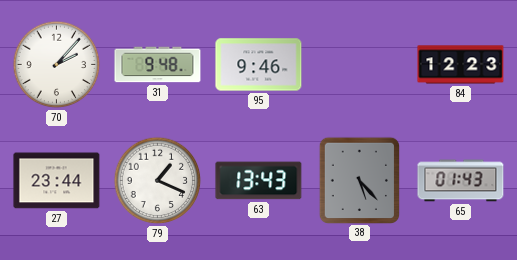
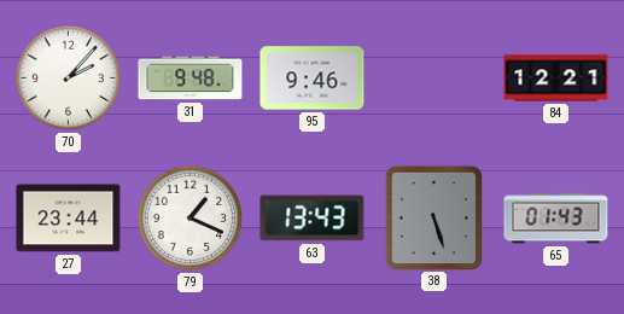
84: 12:23 -> 12:21 (556, 78)
38: 5:23 -> 5:27 (433, 217)
